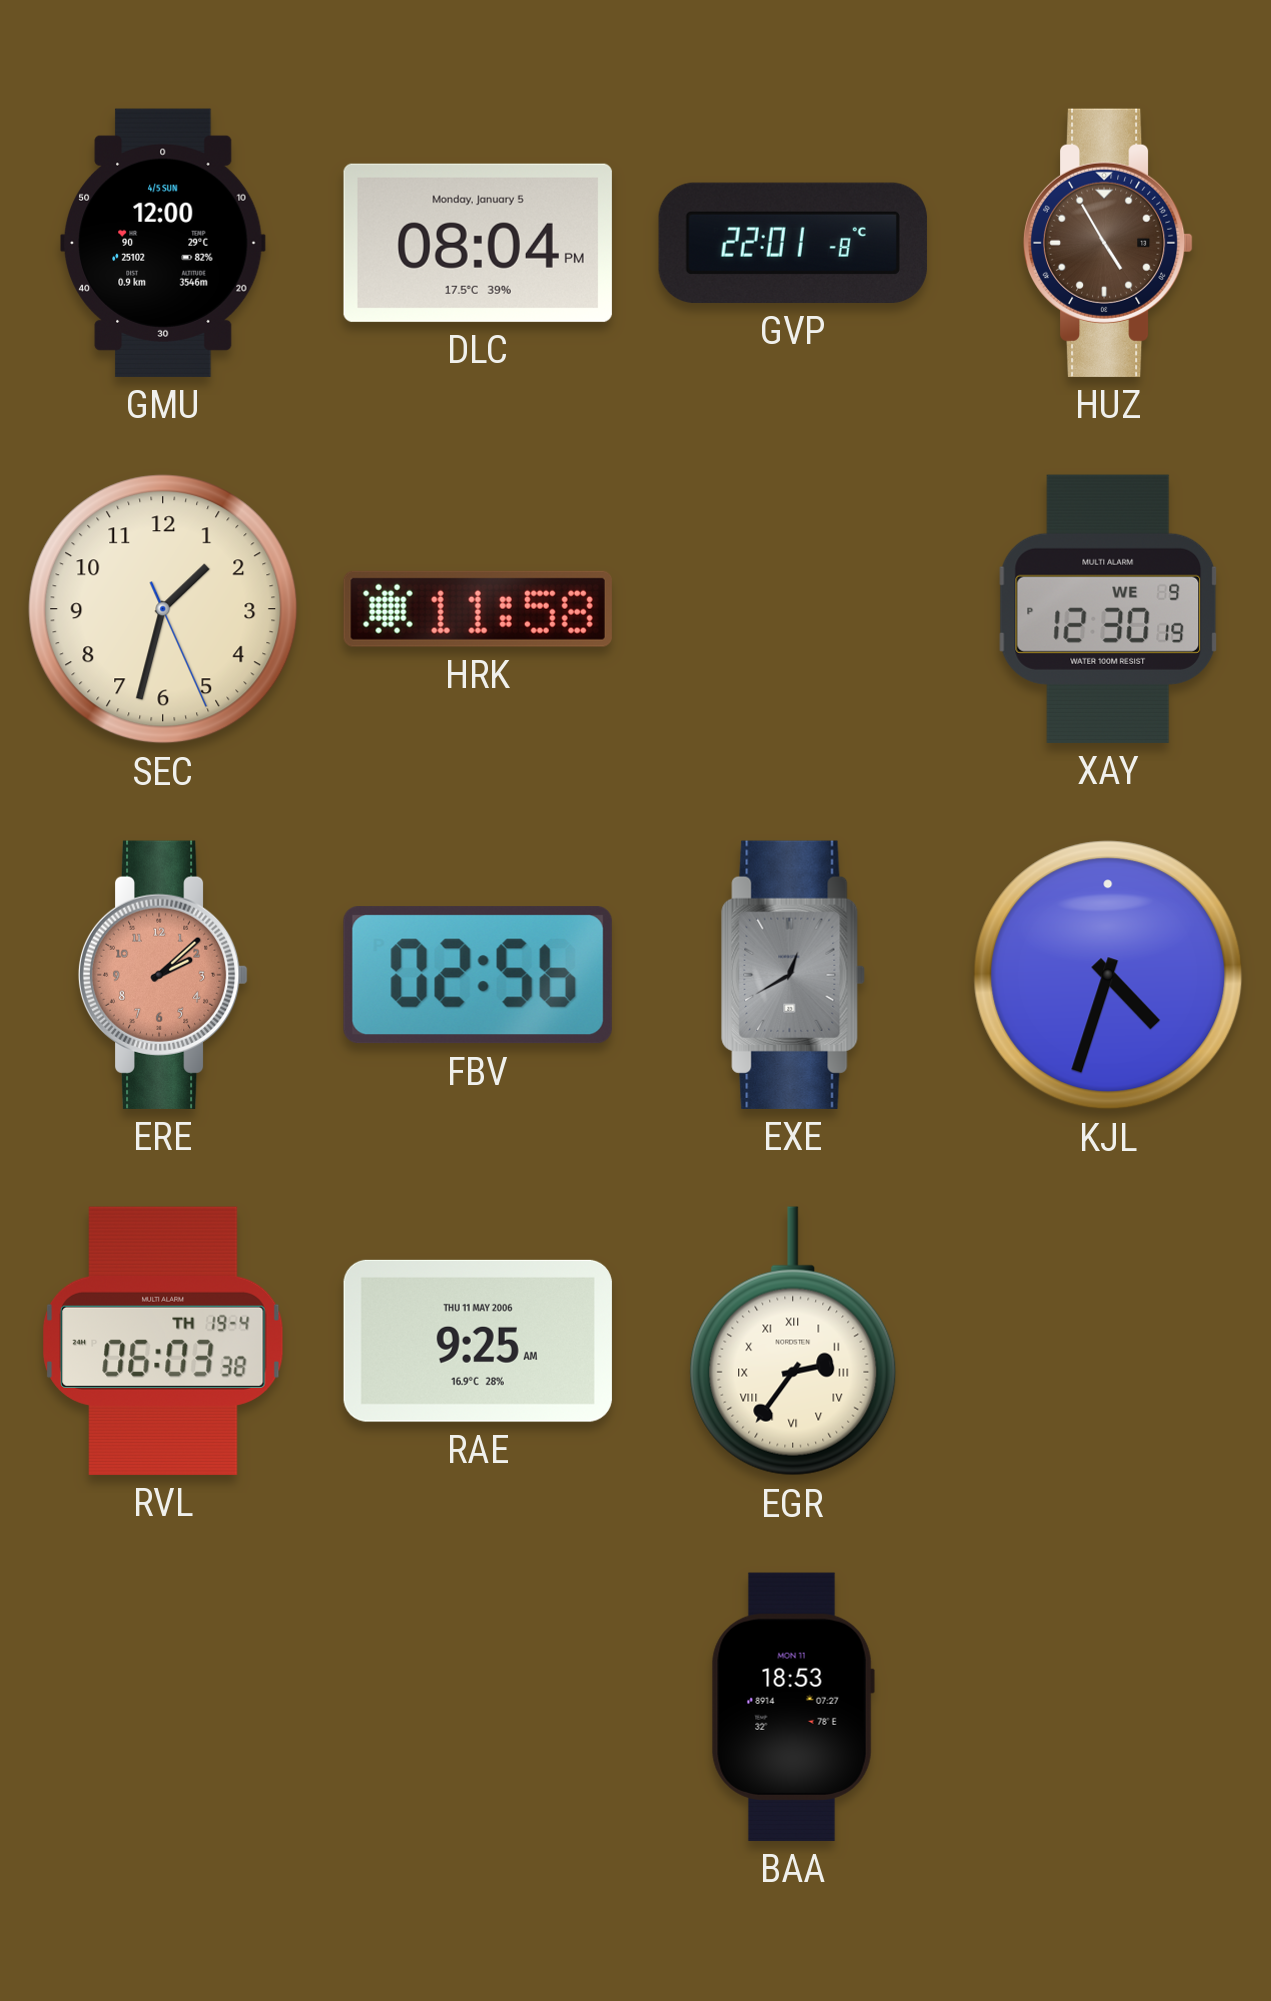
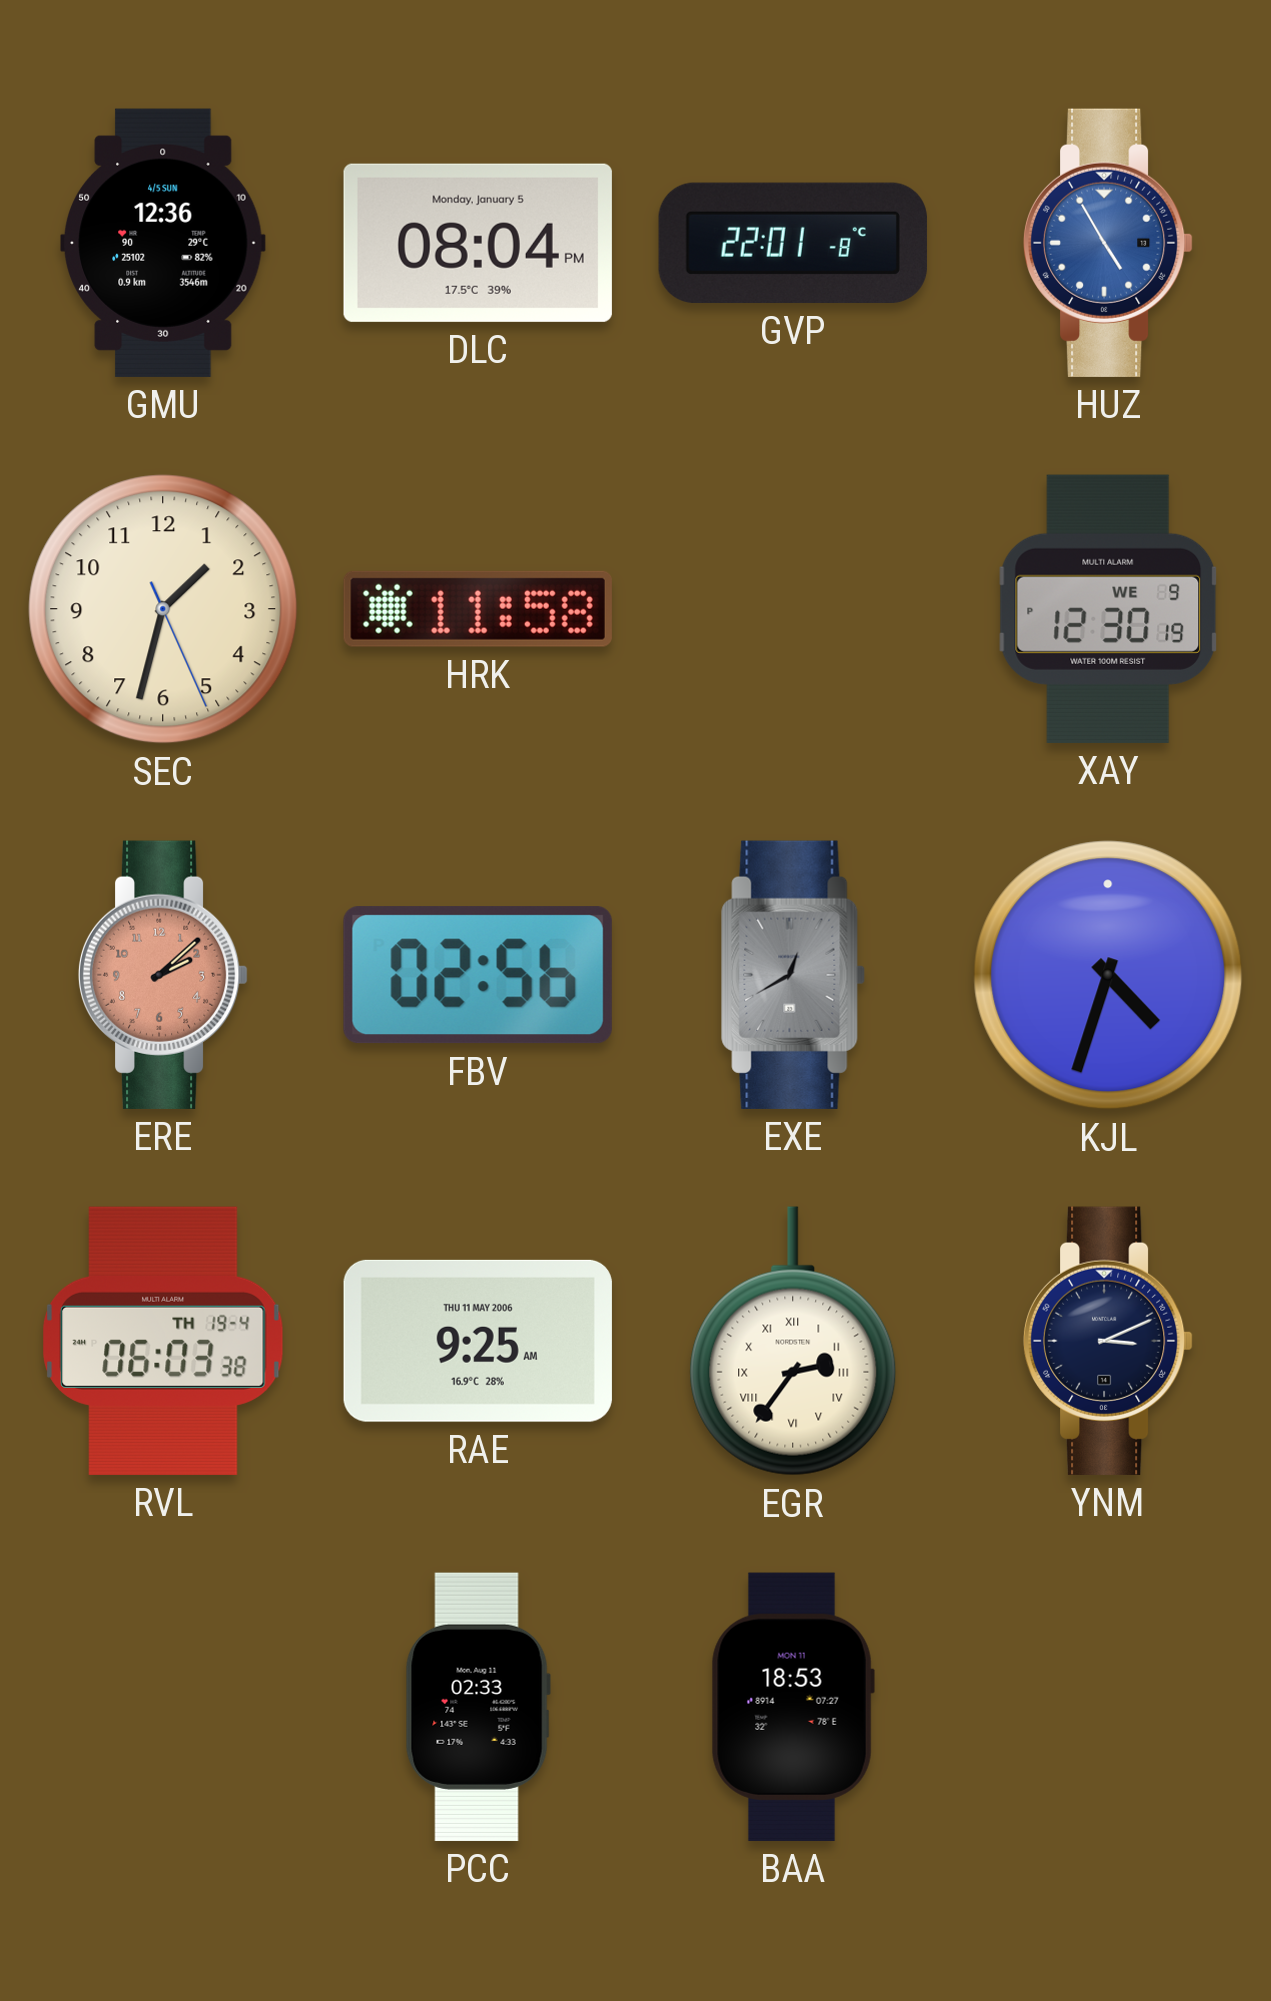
GMU: 12:00 -> 12:36 (164, 243)
HUZ dial: brown -> blue (1108, 243)
YNM: none -> 3:11 (1108, 1341)
PCC: none -> 02:33 (478, 1707)
